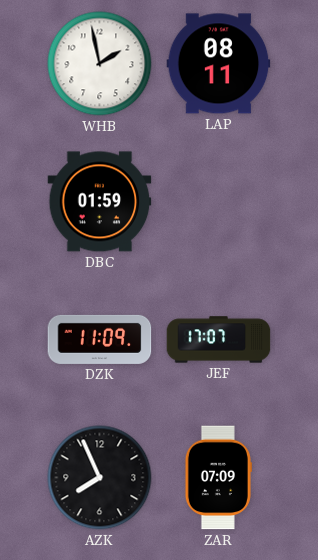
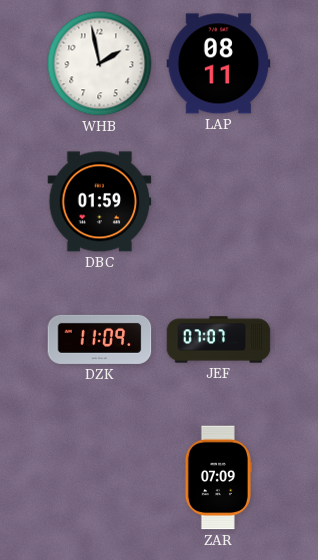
JEF: 17:07 -> 07:07 (219, 340)
AZK: 7:56 -> none (100, 478)
